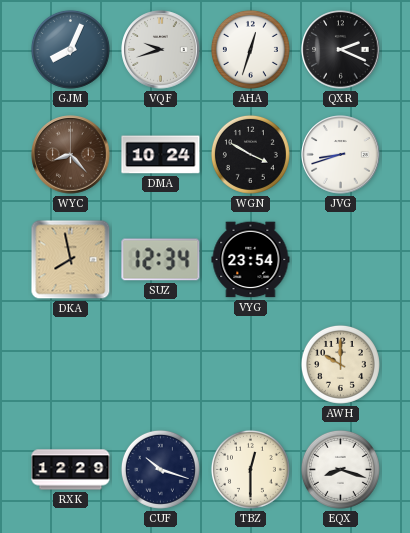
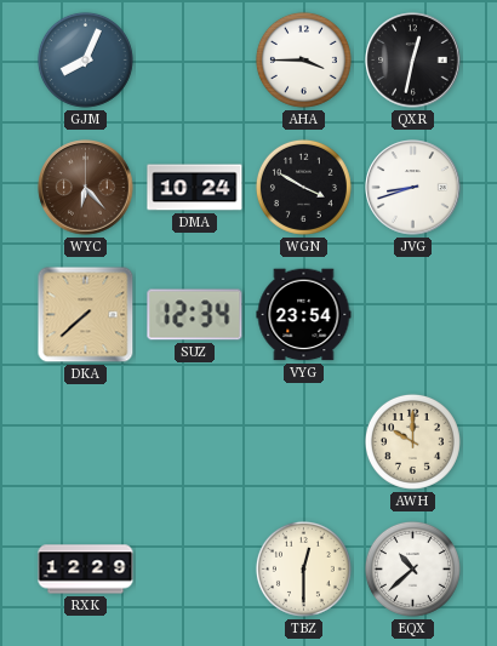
VQF: 9:42 -> none (161, 50)
AHA: 12:33 -> 3:45 (303, 59)
QXR: 2:19 -> 12:32 (413, 61)
WYC: 8:23 -> 6:23 (86, 188)
DKA: 7:58 -> 7:38 (86, 315)
CUF: 10:18 -> none (160, 469)
EQX: 8:18 -> 10:38 (412, 568)
